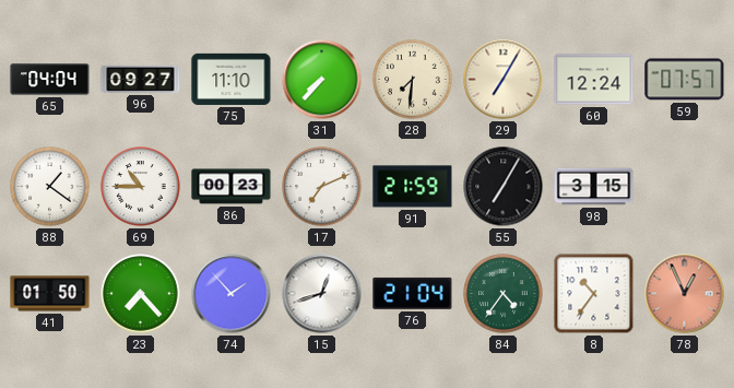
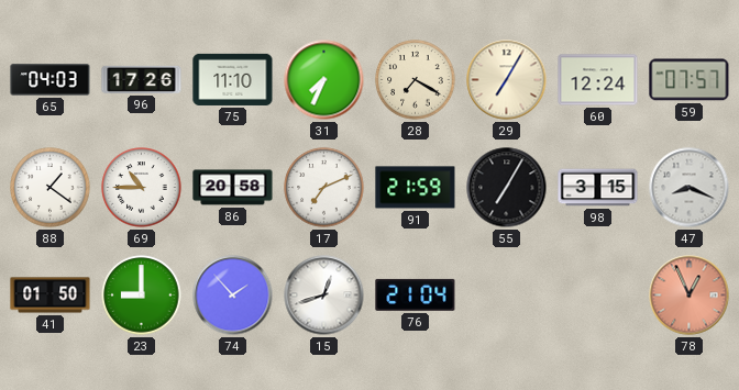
65: 04:04 -> 04:03 (51, 80)
96: 09:27 -> 17:26 (142, 79)
31: 7:37 -> 7:34 (324, 80)
28: 7:31 -> 7:20 (416, 80)
86: 00:23 -> 20:58 (233, 188)
47: none -> 8:19 (690, 188)
23: 7:23 -> 9:00 (142, 296)
84: 4:36 -> none (504, 294)
8: 10:36 -> none (594, 294)
